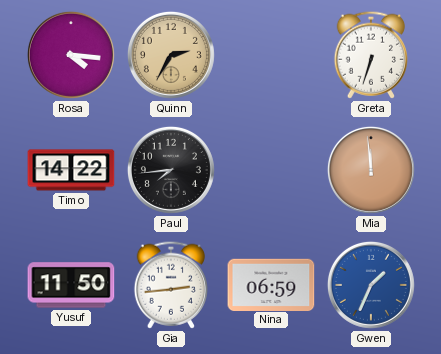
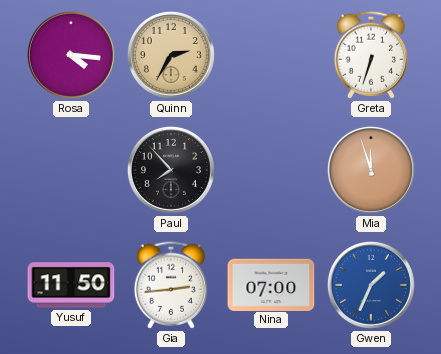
Timo: 14:22 -> none (71, 170)
Paul: 7:44 -> 7:53 (171, 170)
Mia: 11:59 -> 11:57 (371, 170)
Nina: 06:59 -> 07:00 (271, 284)
